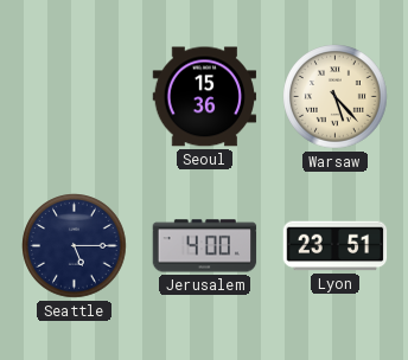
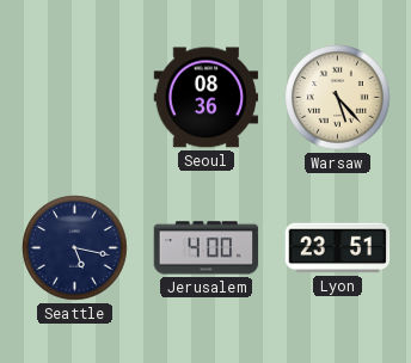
Seoul: 15:36 -> 08:36 (207, 98)
Seattle: 5:15 -> 5:17 (75, 248)
